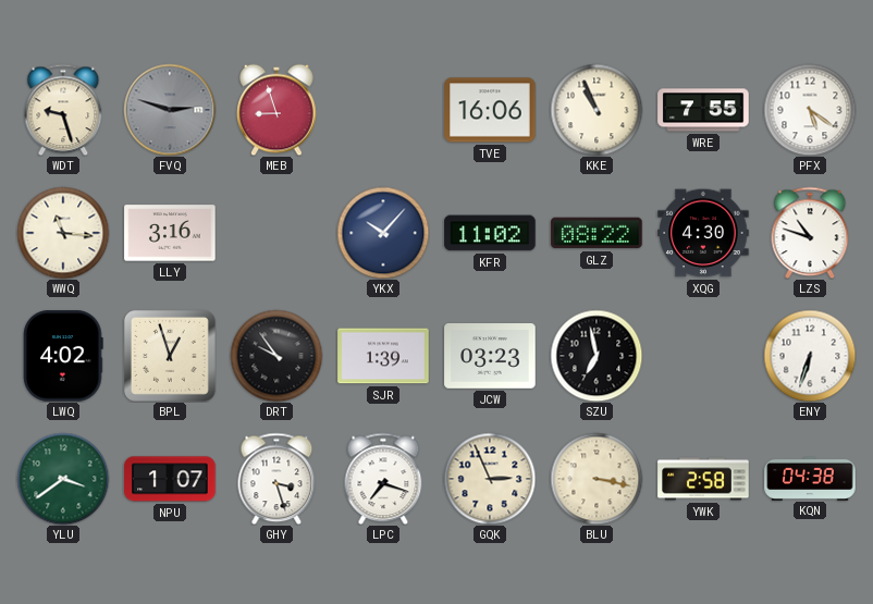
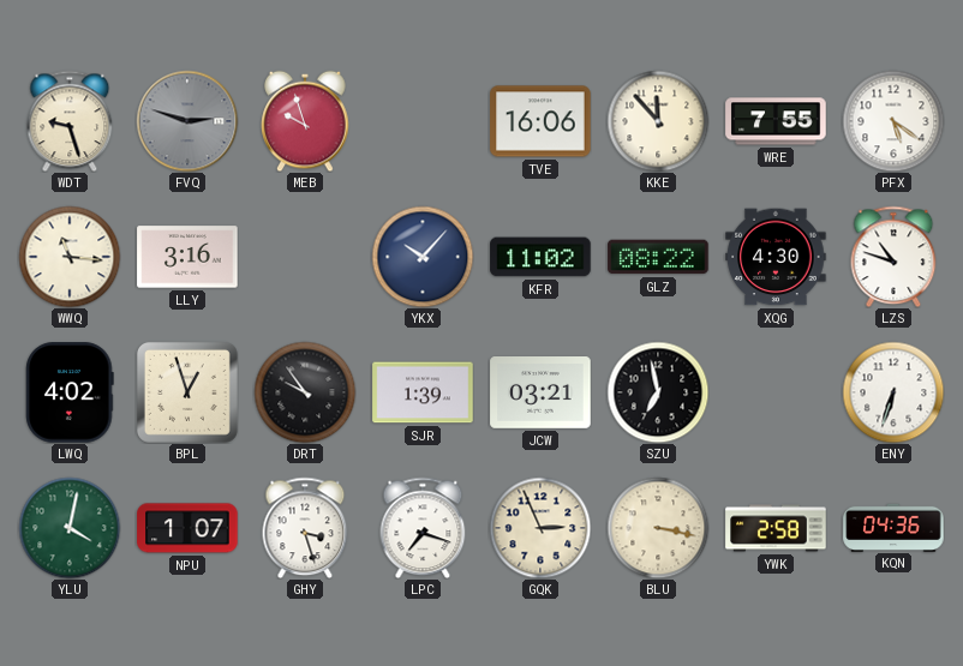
MEB: 8:57 -> 9:57 (305, 121)
KKE: 10:56 -> 11:53 (658, 121)
JCW: 03:23 -> 03:21 (540, 394)
YLU: 3:39 -> 4:02 (70, 528)
KQN: 04:38 -> 04:36 (893, 527)
